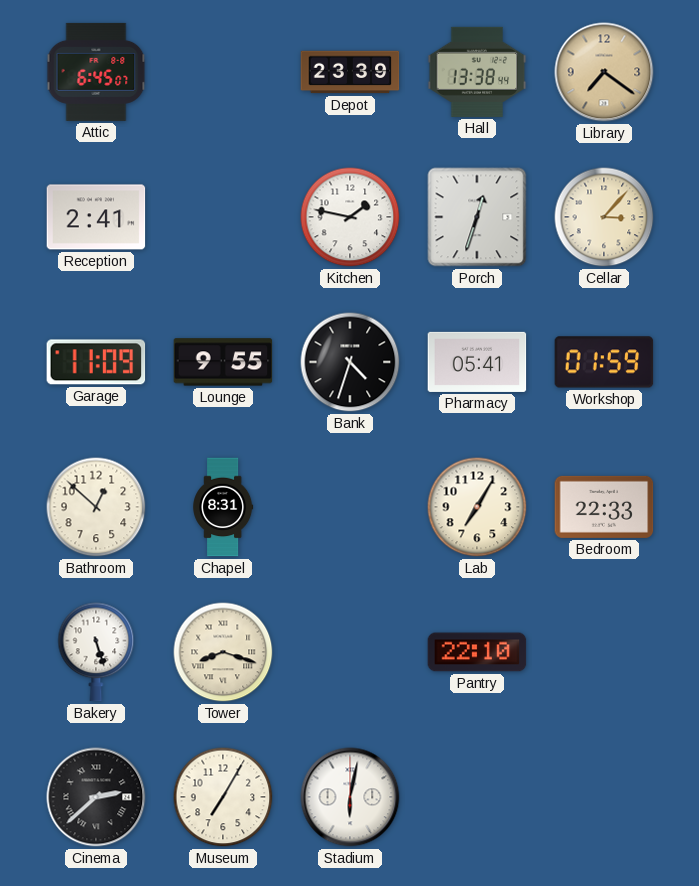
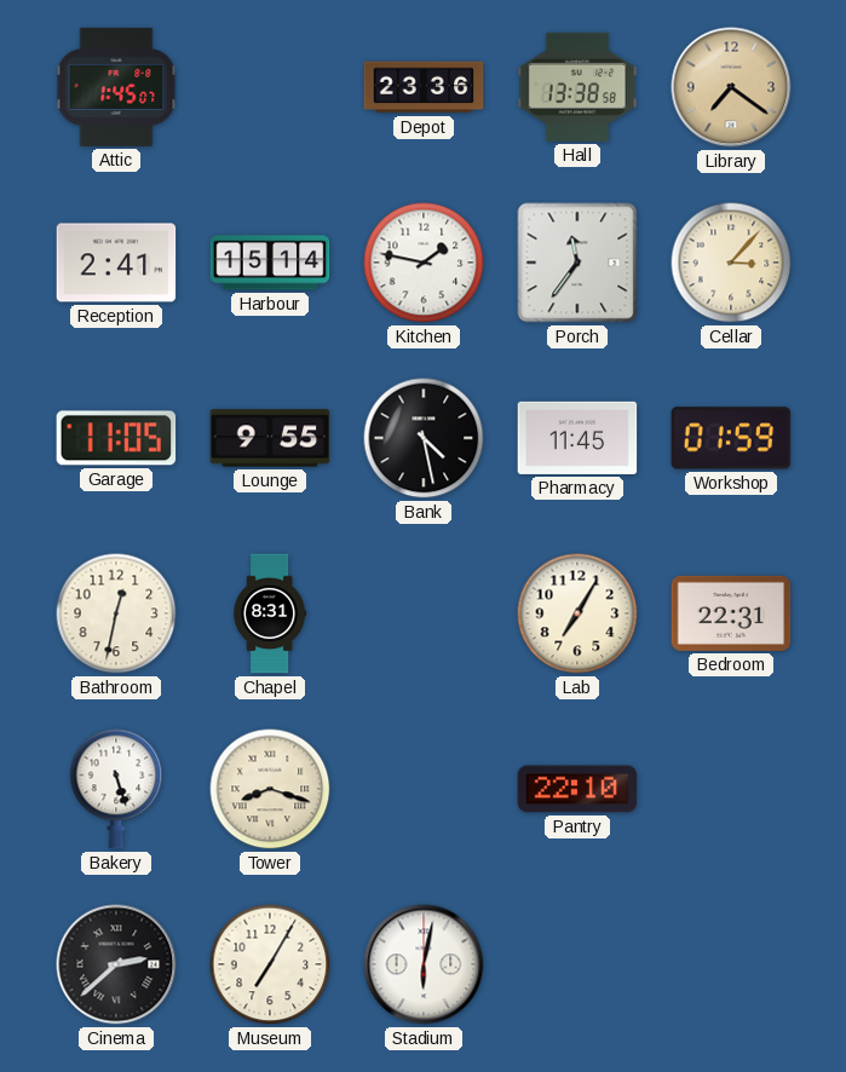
Attic: 6:45 -> 1:45 (116, 87)
Depot: 23:39 -> 23:36 (424, 87)
Hall: 13:38:44 -> 13:38:58 (577, 87)
Harbour: none -> 15:14 (270, 263)
Porch: 12:33 -> 11:36 (577, 263)
Garage: 11:09 -> 11:05 (116, 438)
Bank: 4:33 -> 4:28 (424, 438)
Pharmacy: 05:41 -> 11:45 (577, 438)
Bathroom: 12:52 -> 12:32 (116, 613)
Bedroom: 22:33 -> 22:31 (731, 613)
